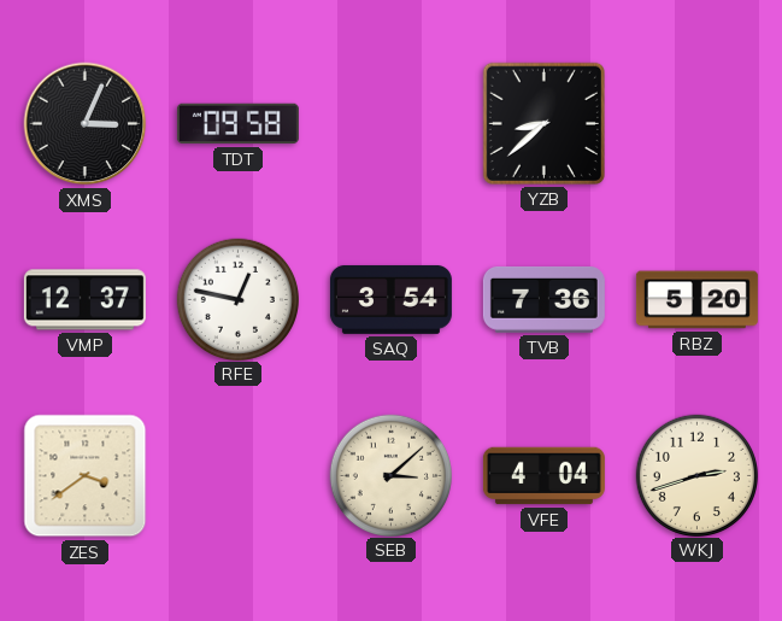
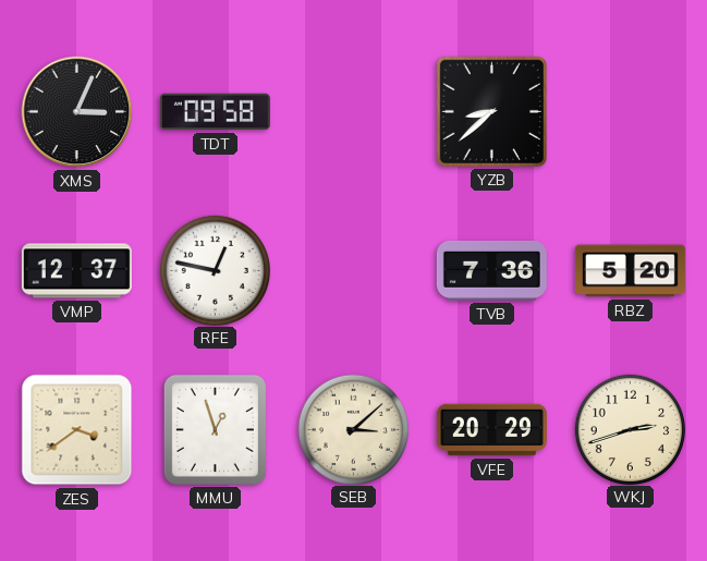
SAQ: 3:54 -> none (390, 299)
MMU: none -> 12:57 (215, 429)
VFE: 4:04 -> 20:29 (491, 430)
